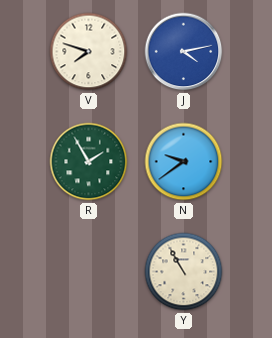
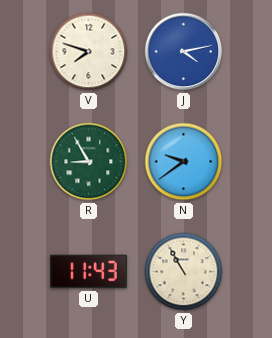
R: 1:55 -> 8:55 (89, 162)
U: none -> 11:43 (88, 272)
